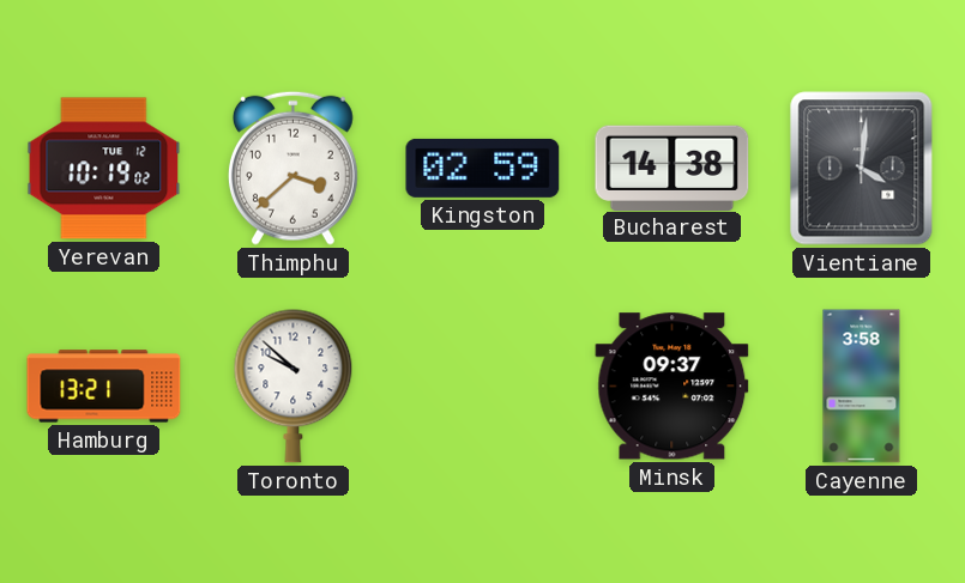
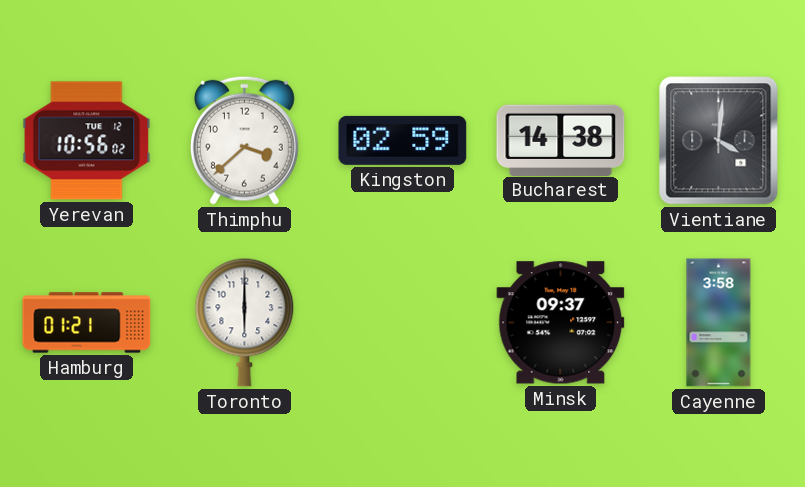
Yerevan: 10:19 -> 10:56 (87, 141)
Hamburg: 13:21 -> 01:21 (87, 323)
Toronto: 9:52 -> 6:00 (245, 322)
